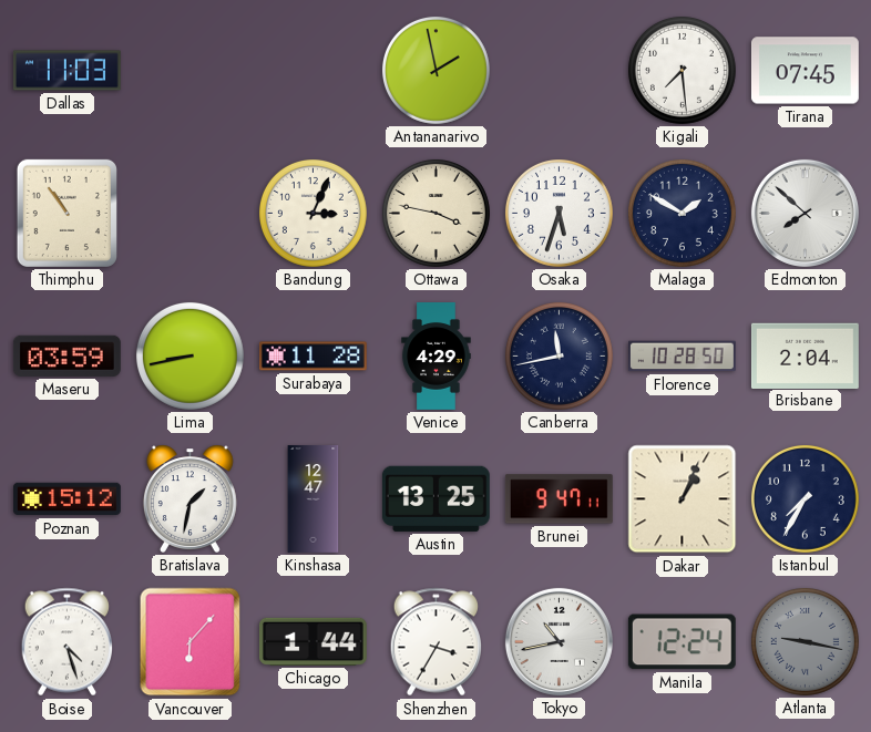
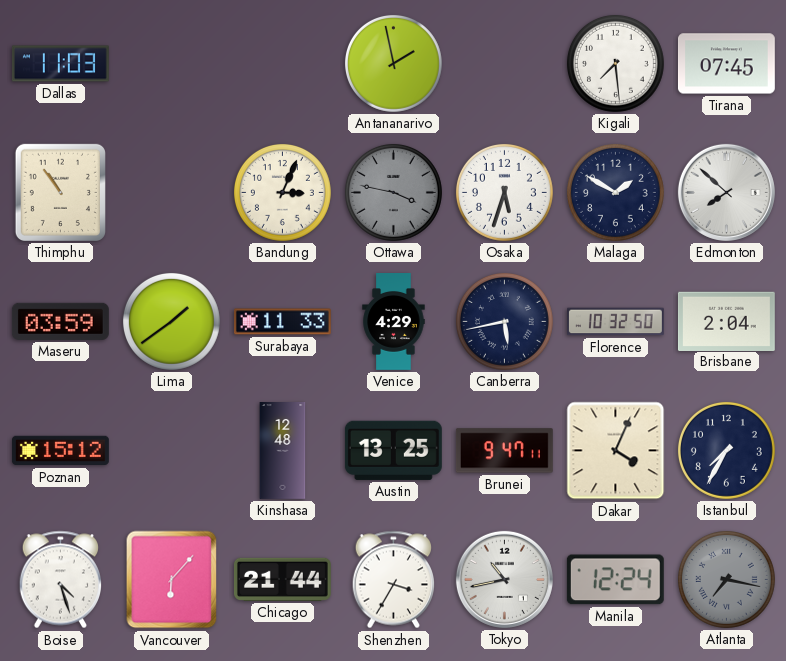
Ottawa dial: cream -> grey (393, 192)
Lima: 8:43 -> 1:39 (171, 321)
Surabaya: 11:28 -> 11:33 (282, 322)
Canberra: 11:43 -> 5:43 (504, 321)
Florence: 10:28 -> 10:32 (616, 322)
Bratislava: 1:32 -> none (189, 498)
Kinshasa: 12:47 -> 12:48 (283, 451)
Dakar: 1:04 -> 4:04 (616, 451)
Chicago: 1:44 -> 21:44 (282, 579)
Atlanta: 9:17 -> 7:17 (726, 579)
